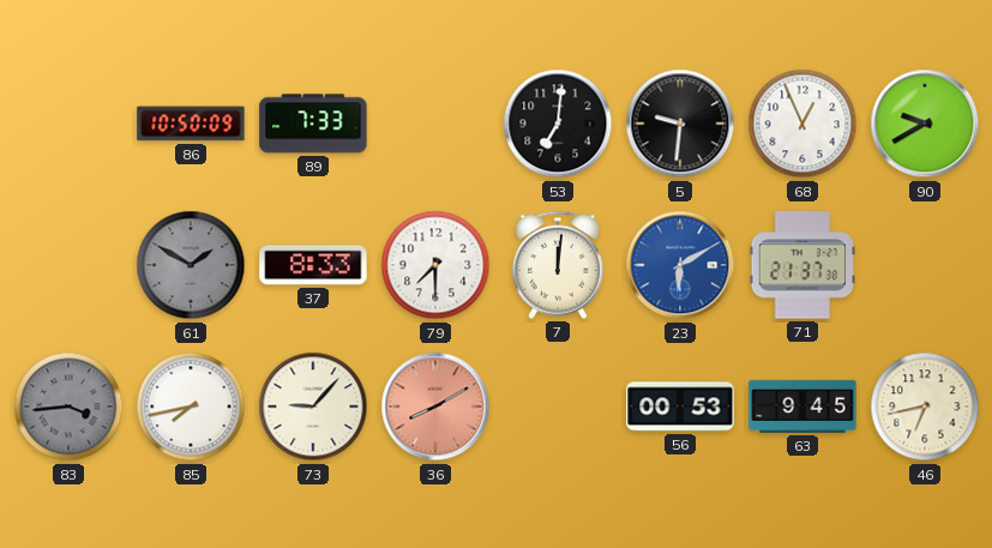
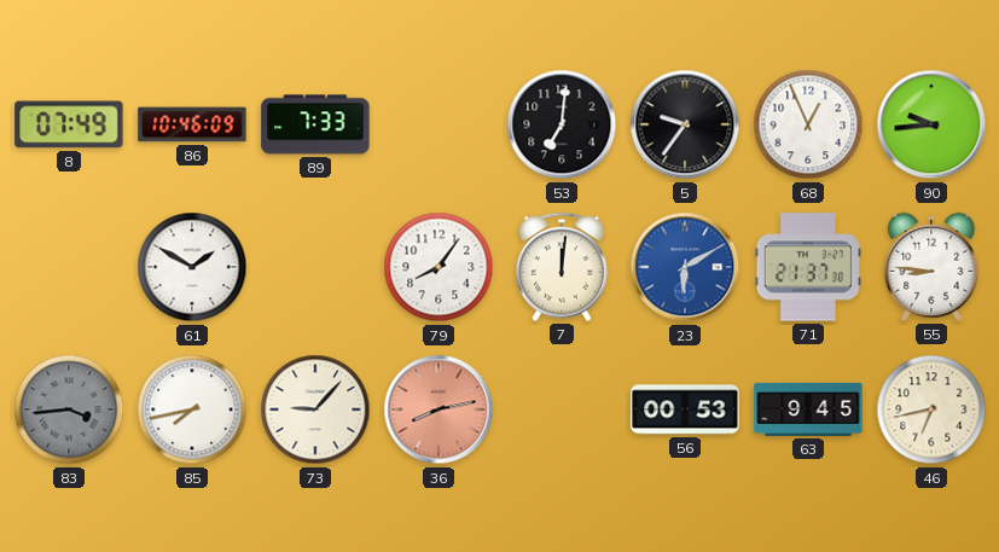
8: none -> 07:49 (69, 124)
86: 10:50 -> 10:46 (192, 124)
5: 9:31 -> 9:36 (685, 124)
90: 9:40 -> 9:44 (931, 124)
61 dial: grey -> white (192, 267)
37: 8:33 -> none (313, 265)
79: 7:30 -> 8:06 (438, 267)
55: none -> 8:46 (931, 267)
36: 8:10 -> 8:13 (438, 409)
